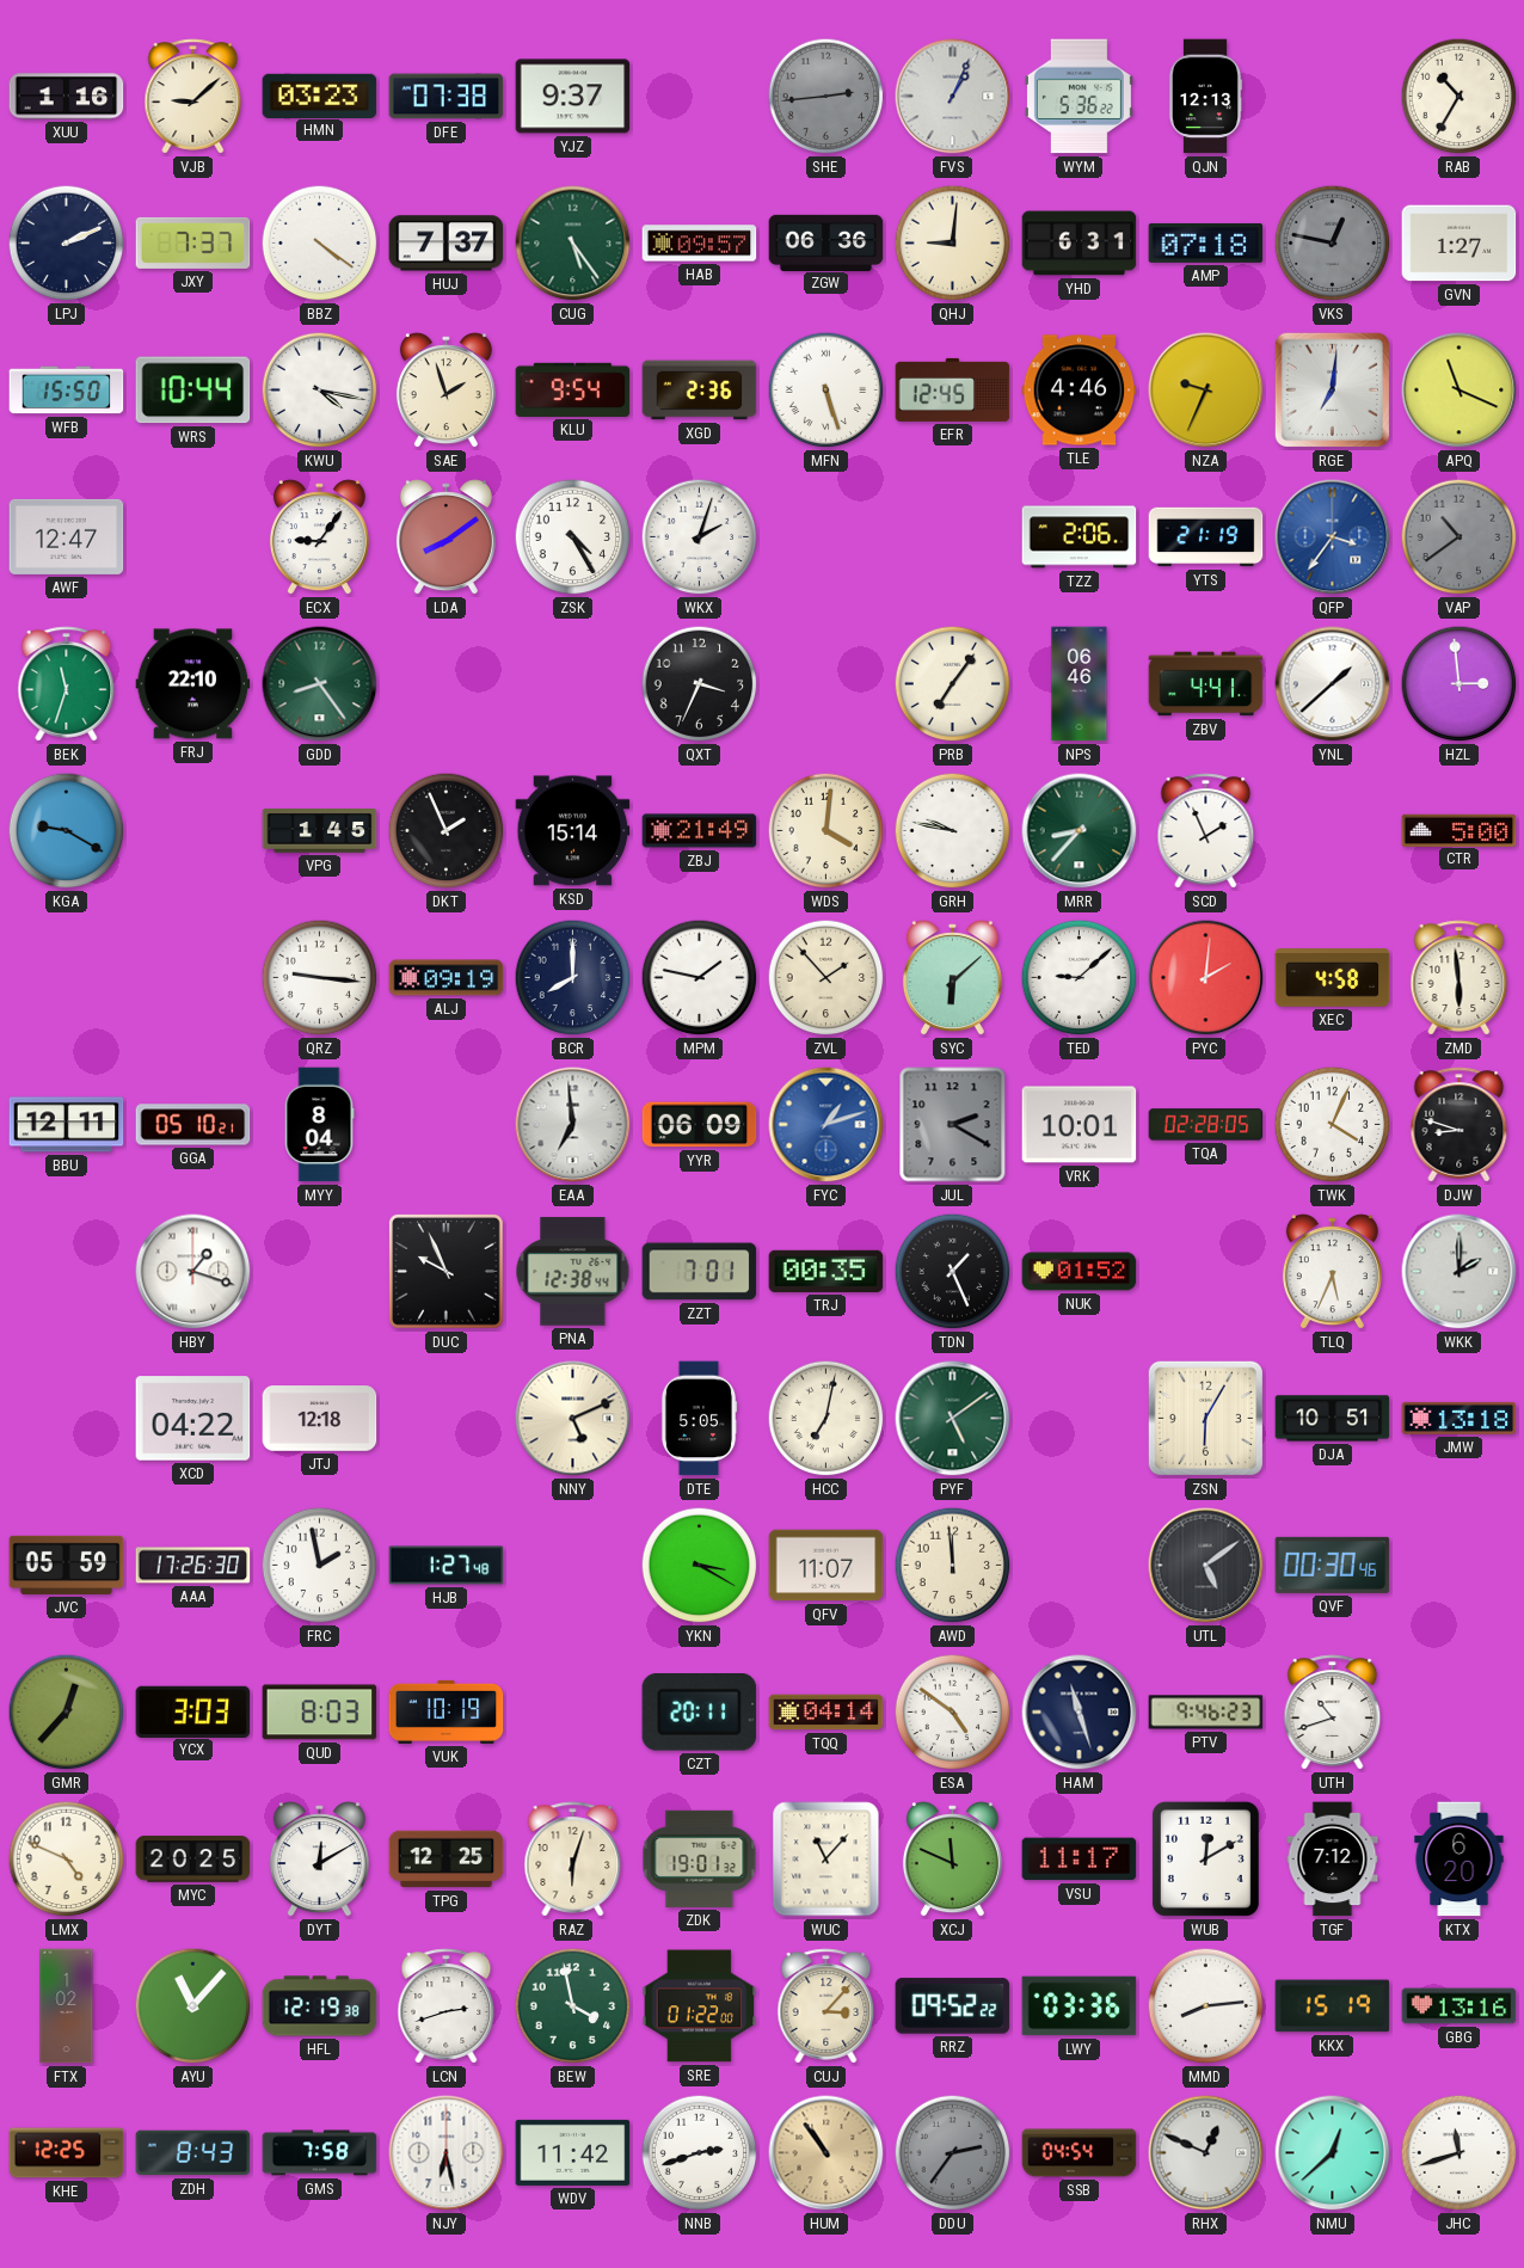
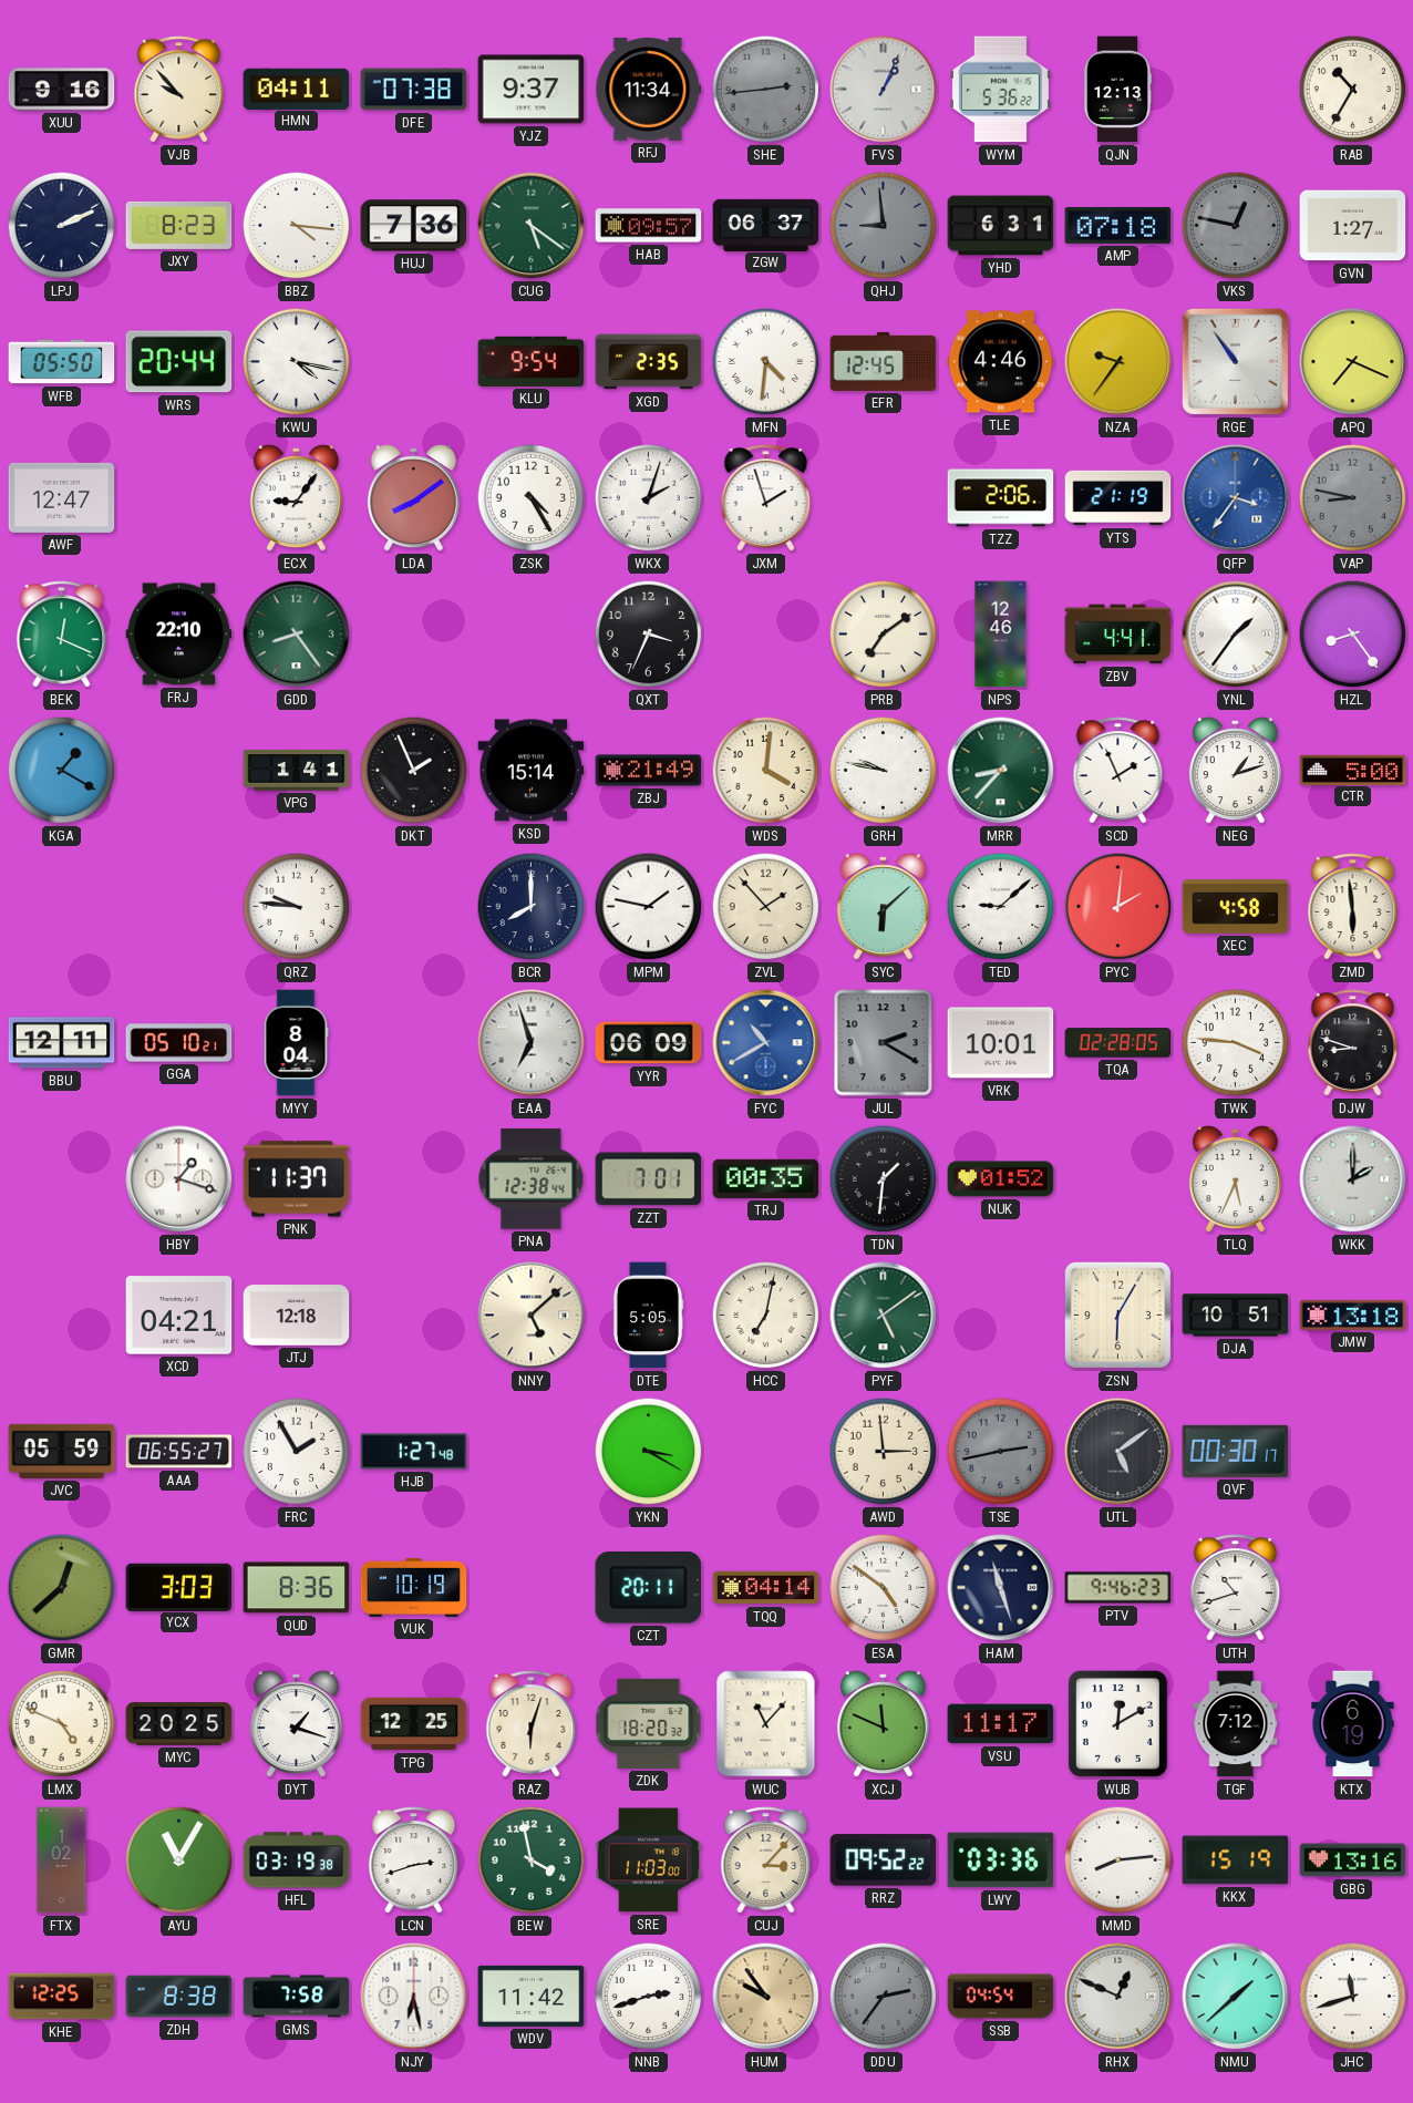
XUU: 1:16 -> 9:16 (62, 90)
VJB: 9:08 -> 9:53 (179, 90)
HMN: 03:23 -> 04:11 (297, 89)
RFJ: none -> 11:34 (649, 90)
JXY: 7:37 -> 8:23 (179, 225)
BBZ: 4:21 -> 4:16 (297, 226)
HUJ: 7:37 -> 7:36 (414, 226)
CUG: 5:24 -> 5:21 (532, 226)
ZGW: 06:36 -> 06:37 (766, 225)
QHJ: 9:01 -> 8:59 (884, 226)
QHJ dial: cream -> grey (884, 226)
WFB: 15:50 -> 05:50 (62, 362)
WRS: 10:44 -> 20:44 (179, 362)
SAE: 1:57 -> none (445, 391)
XGD: 2:36 -> 2:35 (649, 362)
MFN: 5:27 -> 4:31 (766, 362)
NZA: 9:34 -> 9:36 (1118, 362)
RGE: 7:01 -> 10:54 (1235, 361)
APQ: 11:19 -> 7:19 (1353, 362)
JXM: none -> 1:57 (766, 498)
VAP: 10:39 -> 8:47 (1353, 498)
BEK: 11:33 -> 12:19 (62, 635)
PRB: 7:06 -> 7:09 (884, 635)
NPS: 06:46 -> 12:46 (1001, 635)
YNL: 1:38 -> 1:36 (1236, 635)
HZL: 2:59 -> 8:24 (1353, 635)
KGA: 9:20 -> 1:20 (62, 771)
VPG: 1:45 -> 1:41 (297, 771)
NEG: none -> 1:12 (1235, 771)
QRZ: 9:16 -> 9:46 (297, 907)
ALJ: 09:19 -> none (447, 978)
EAA: 6:59 -> 6:57 (532, 1043)
FYC: 1:12 -> 10:40 (766, 1043)
TWK: 4:04 -> 3:46 (1236, 1043)
PNK: none -> 11:37 (297, 1179)
DUC: 9:56 -> none (447, 1272)
TDN: 1:26 -> 1:31 (884, 1179)
XCD: 04:22 -> 04:21 (179, 1316)
NNY: 5:11 -> 5:08 (532, 1316)
AAA: 17:26 -> 06:55 (179, 1452)
FRC: 1:58 -> 1:55 (297, 1452)
QFV: 11:07 -> none (826, 1566)
AWD: 11:59 -> 2:59 (884, 1452)
TSE: none -> 2:43 (1001, 1452)
QVF: 00:30:46 -> 00:30:17 (1236, 1451)
GMR: 12:37 -> 12:38 (62, 1588)
QUD: 8:03 -> 8:36 (297, 1588)
DYT: 12:10 -> 1:18 (296, 1724)
ZDK: 19:01 -> 18:20 (649, 1723)
KTX: 6:20 -> 6:19 (1353, 1724)
AYU: 11:07 -> 11:05 (179, 1860)
HFL: 12:19 -> 03:19 (297, 1860)
SRE: 01:22 -> 11:03 (649, 1860)
ZDH: 8:43 -> 8:38 (179, 1997)
HUM: 10:54 -> 9:54 (766, 1997)
NMU: 12:38 -> 1:38 (1236, 1997)
